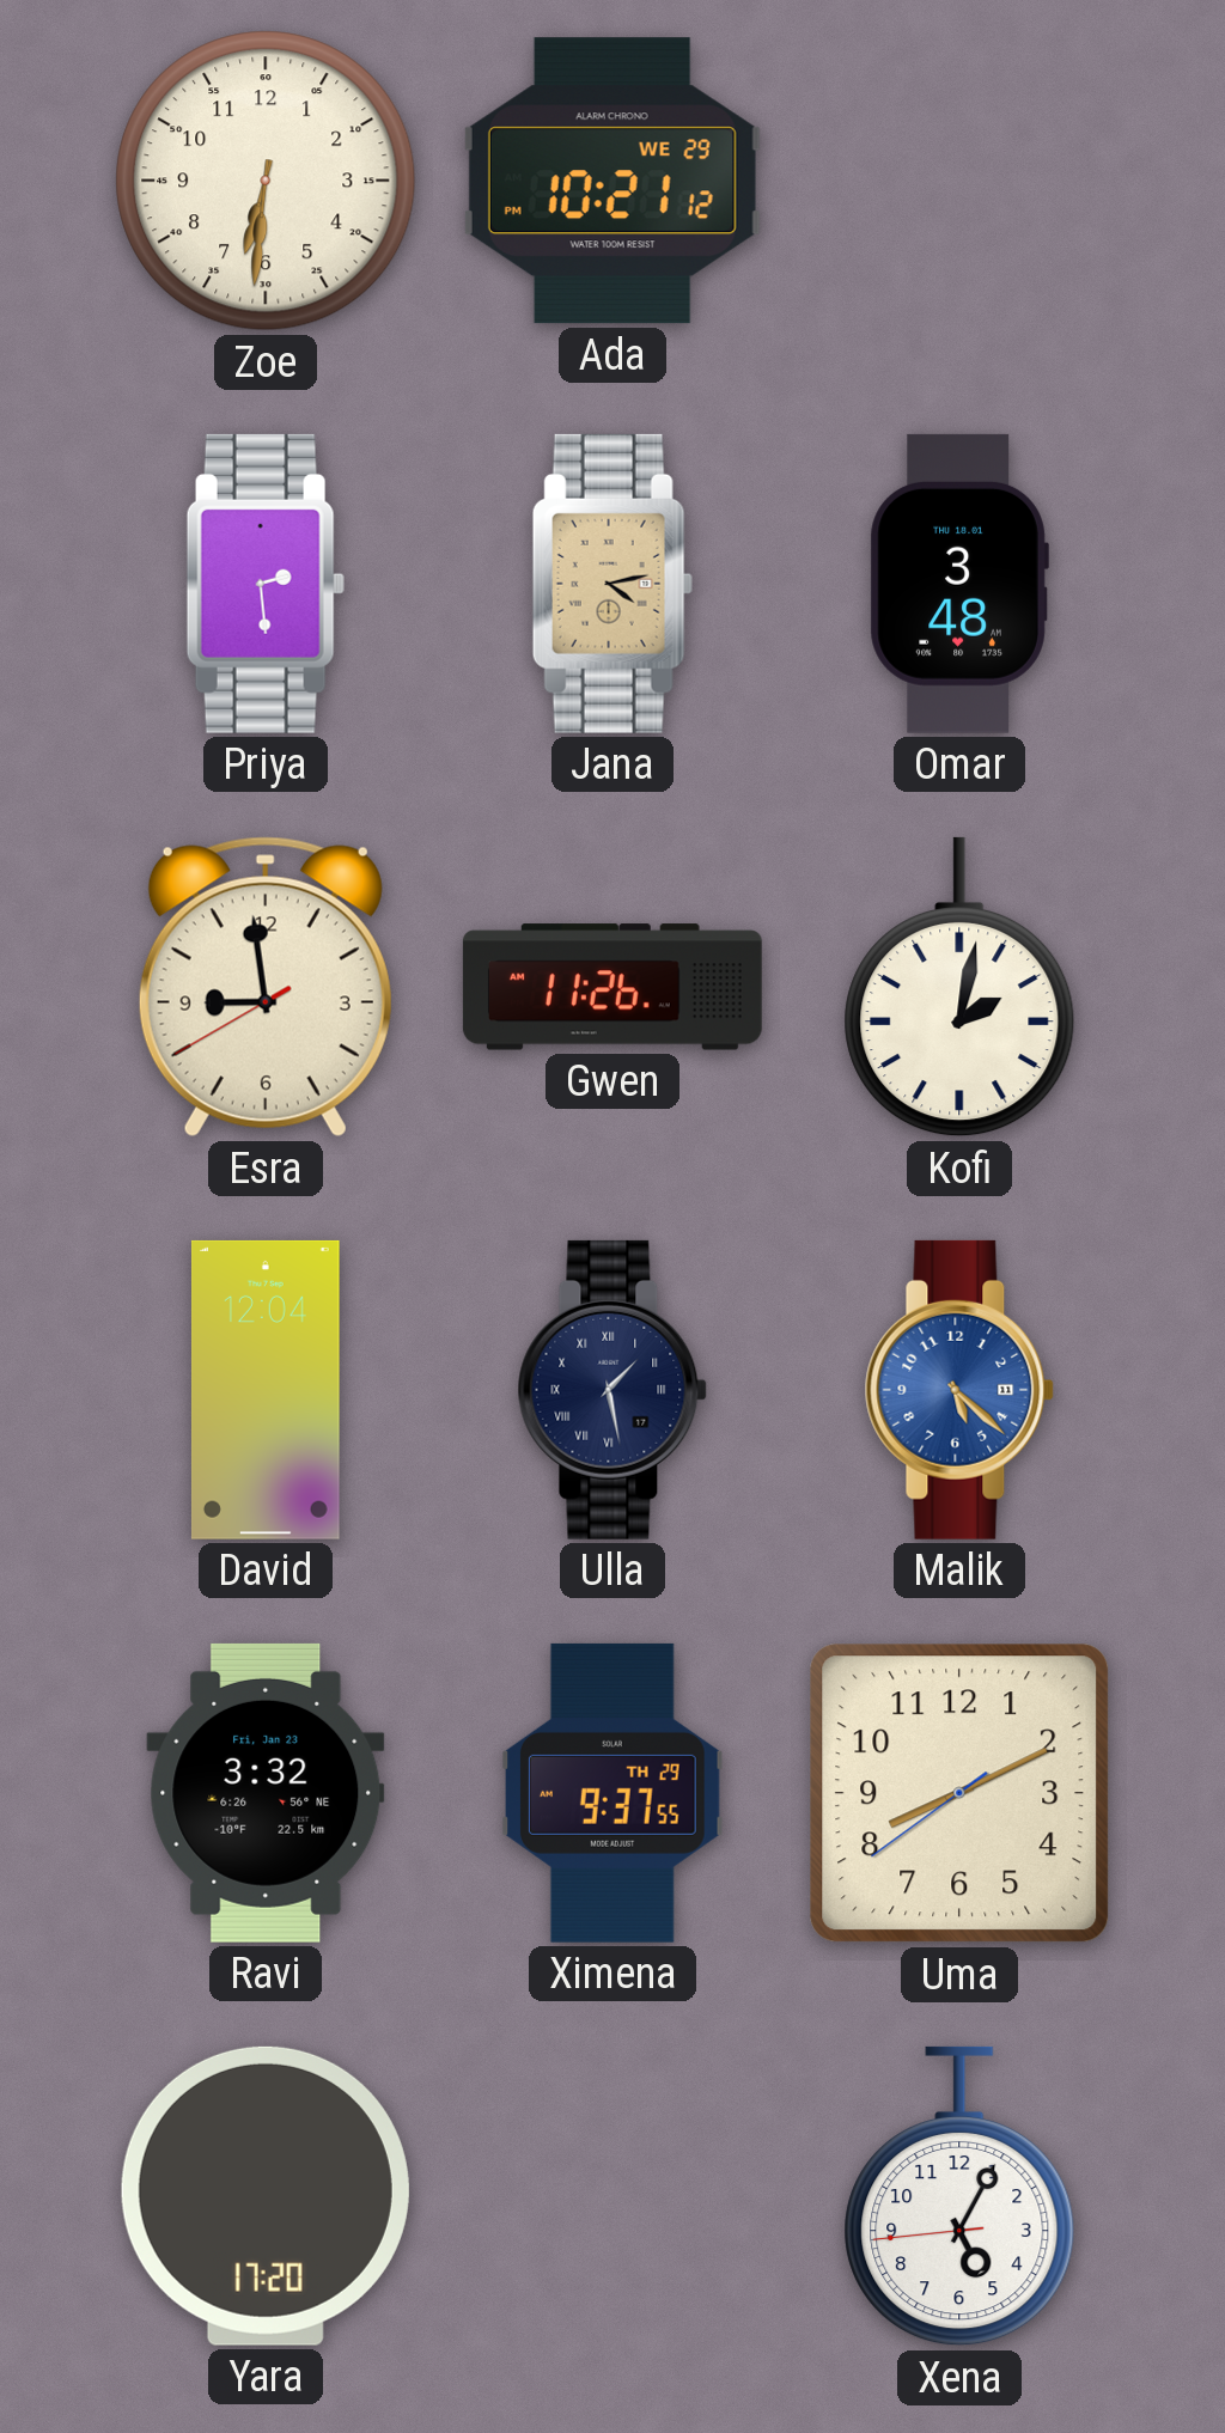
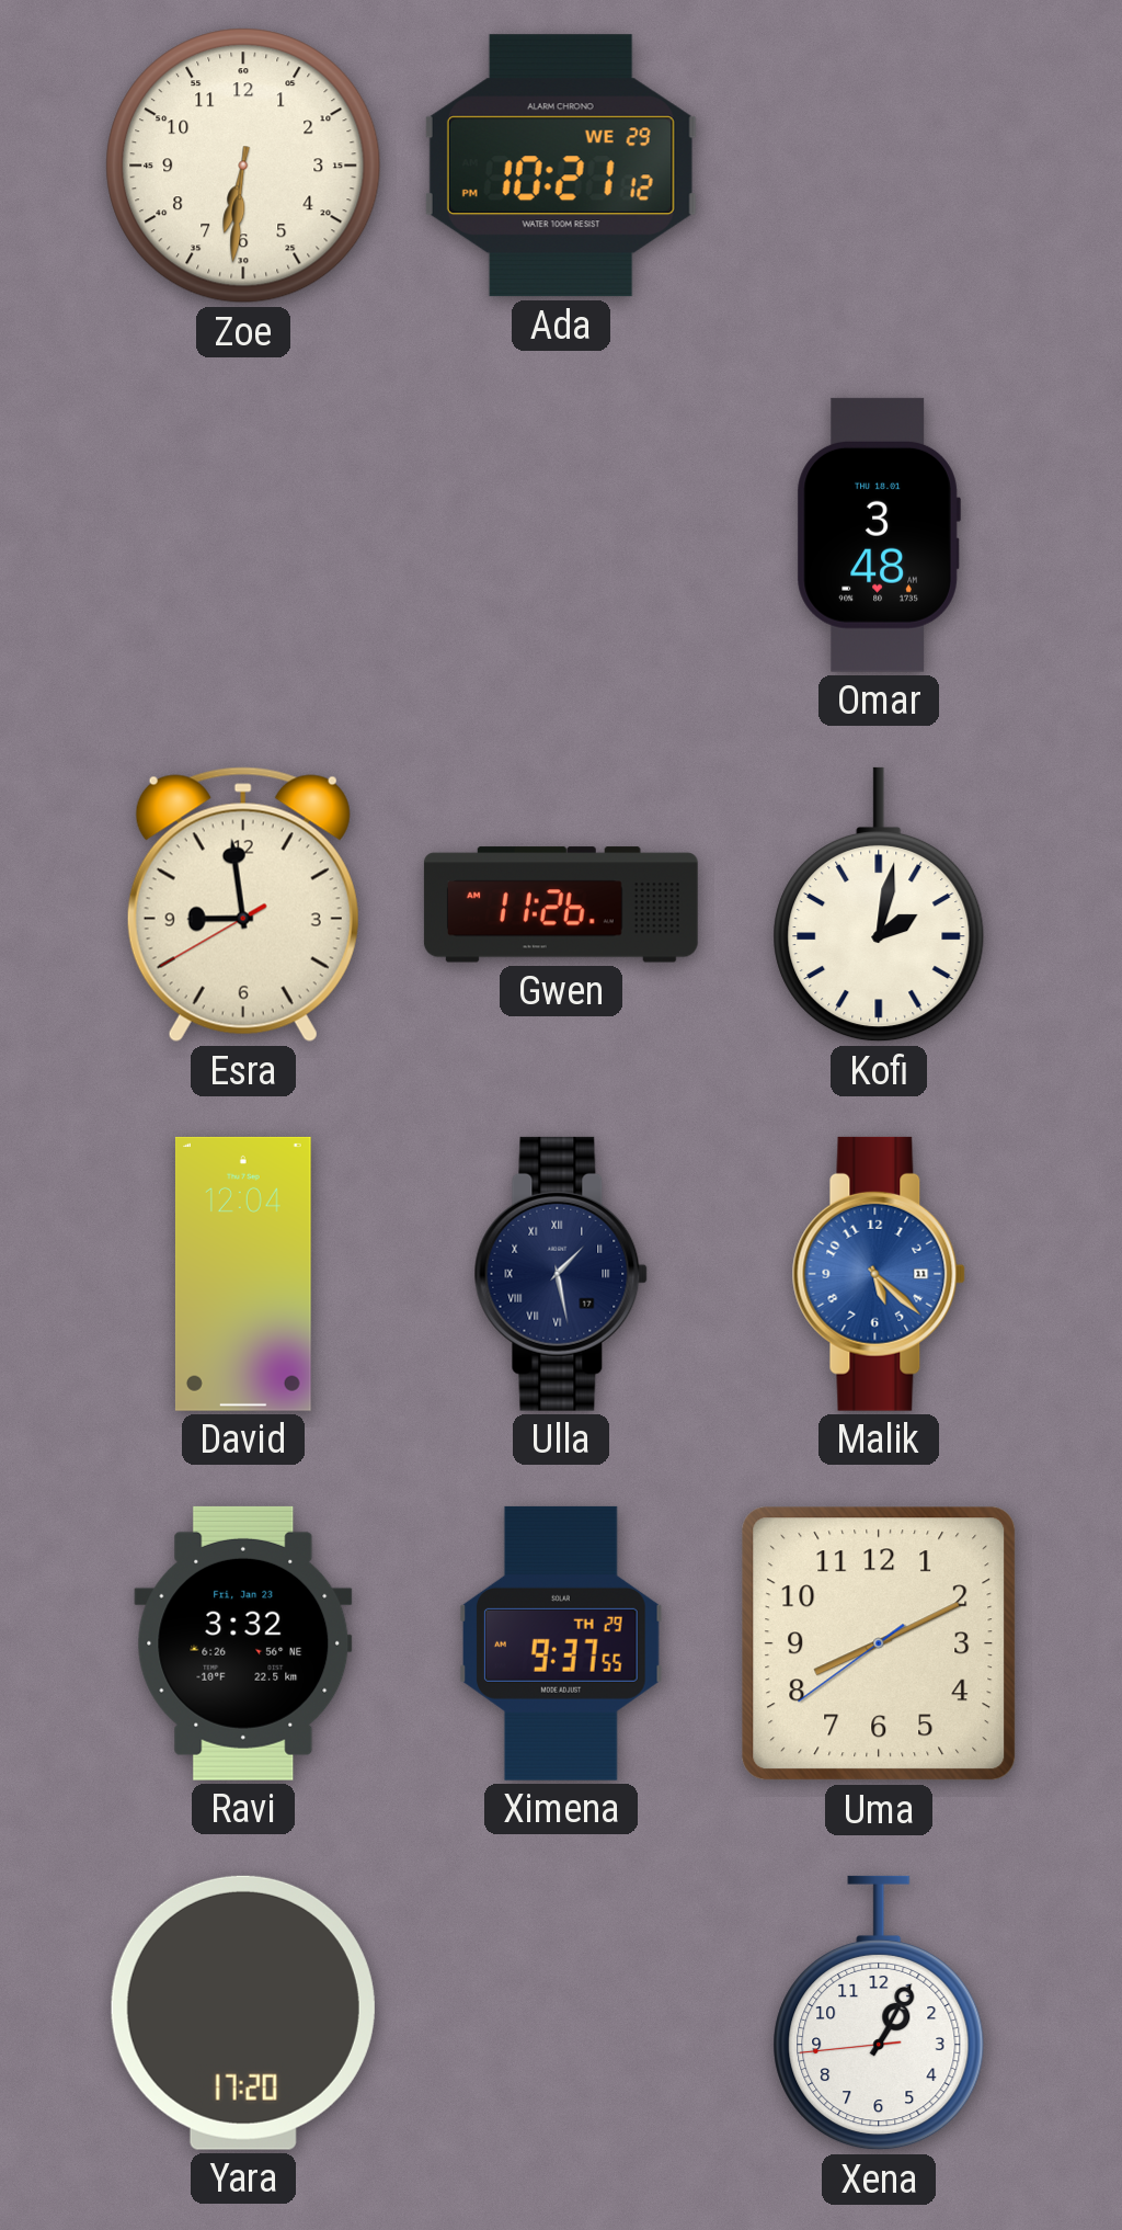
Priya: 2:29 -> none (266, 584)
Jana: 4:13 -> none (612, 584)
Xena: 5:04 -> 1:04 (879, 2013)
